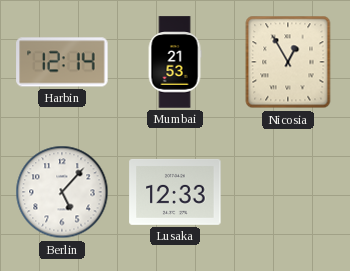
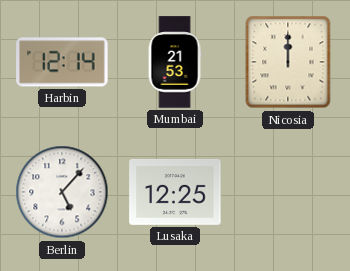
Nicosia: 12:55 -> 12:00 (288, 62)
Lusaka: 12:33 -> 12:25 (175, 192)
